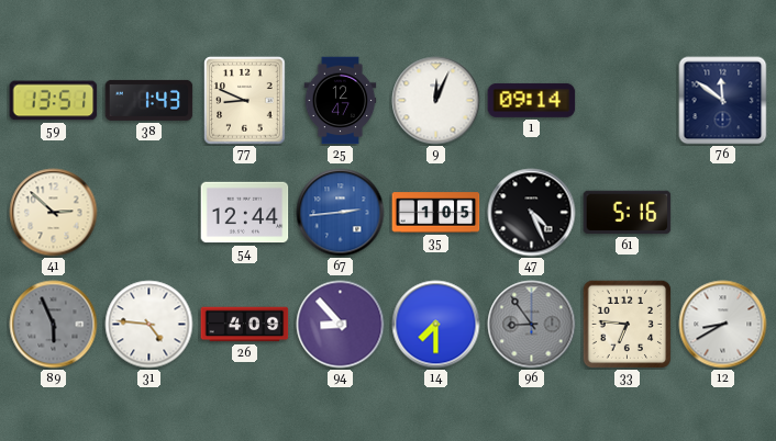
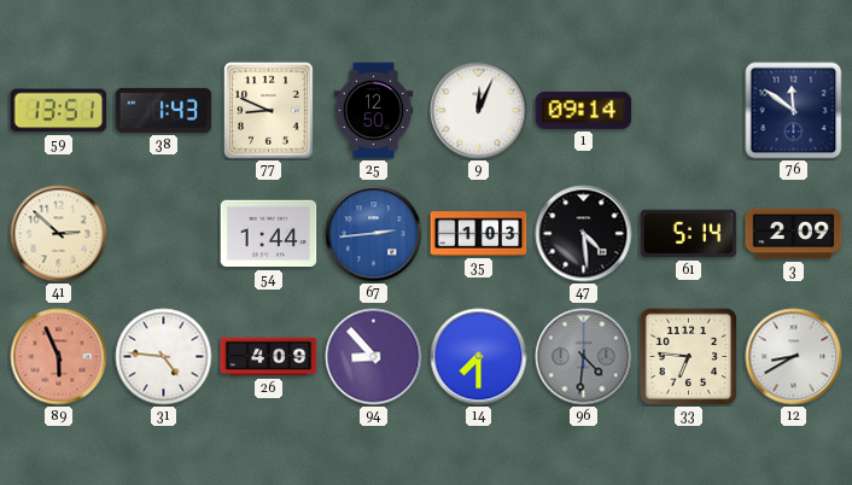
25: 12:47 -> 12:50 (374, 111)
54: 12:44 -> 1:44 (269, 234)
35: 1:05 -> 1:03 (479, 234)
47: 4:26 -> 4:29 (584, 234)
61: 5:16 -> 5:14 (689, 234)
3: none -> 2:09 (794, 234)
89 dial: grey -> salmon (59, 357)
96: 8:54 -> 4:31 (584, 357)
